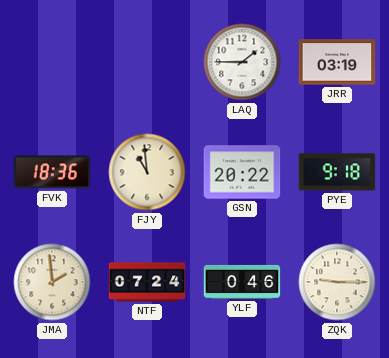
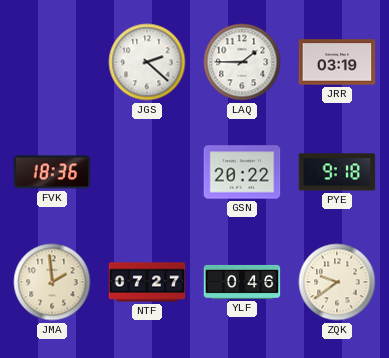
JGS: none -> 2:22 (147, 62)
FJY: 10:59 -> none (147, 172)
NTF: 07:24 -> 07:27 (147, 282)
ZQK: 9:15 -> 9:39 (337, 282)
